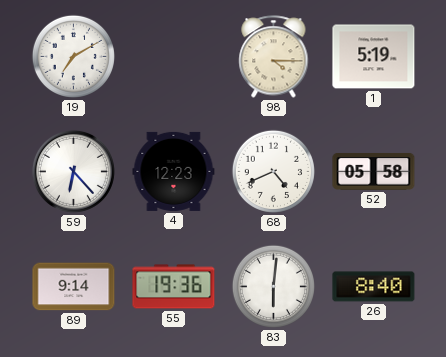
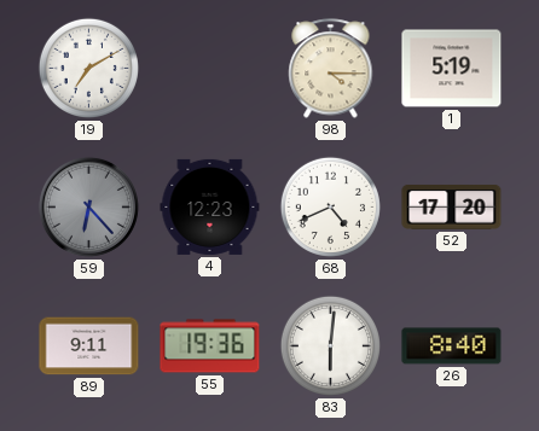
59 dial: white -> grey (88, 206)
52: 05:58 -> 17:20 (452, 208)
89: 9:14 -> 9:11 (89, 346)
